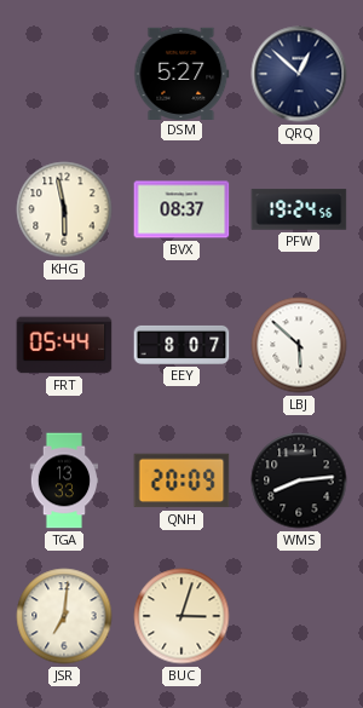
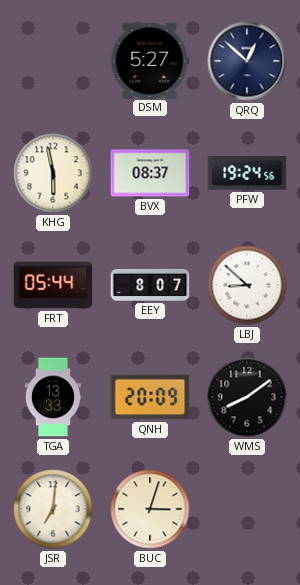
LBJ: 5:52 -> 8:52 (247, 285)
WMS: 8:14 -> 8:09 (247, 397)
